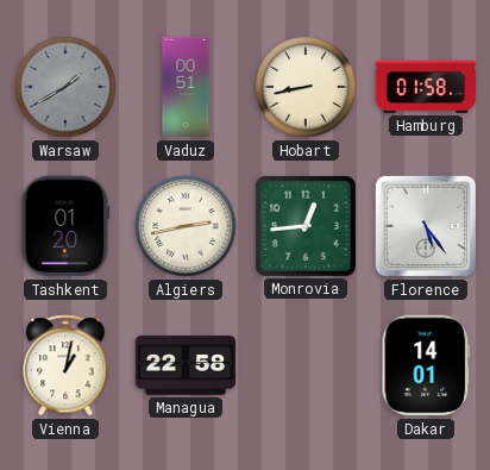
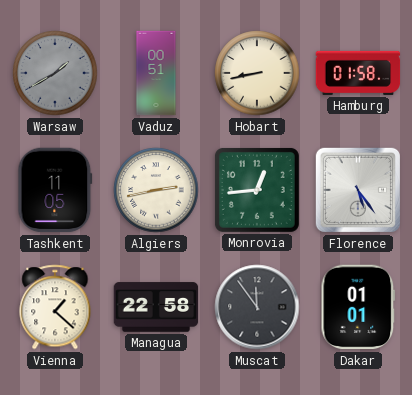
Tashkent: 01:20 -> 11:05 (55, 190)
Vienna: 1:02 -> 1:22 (55, 307)
Muscat: none -> 11:54 (257, 307)
Dakar: 14:01 -> 01:01 (358, 307)
